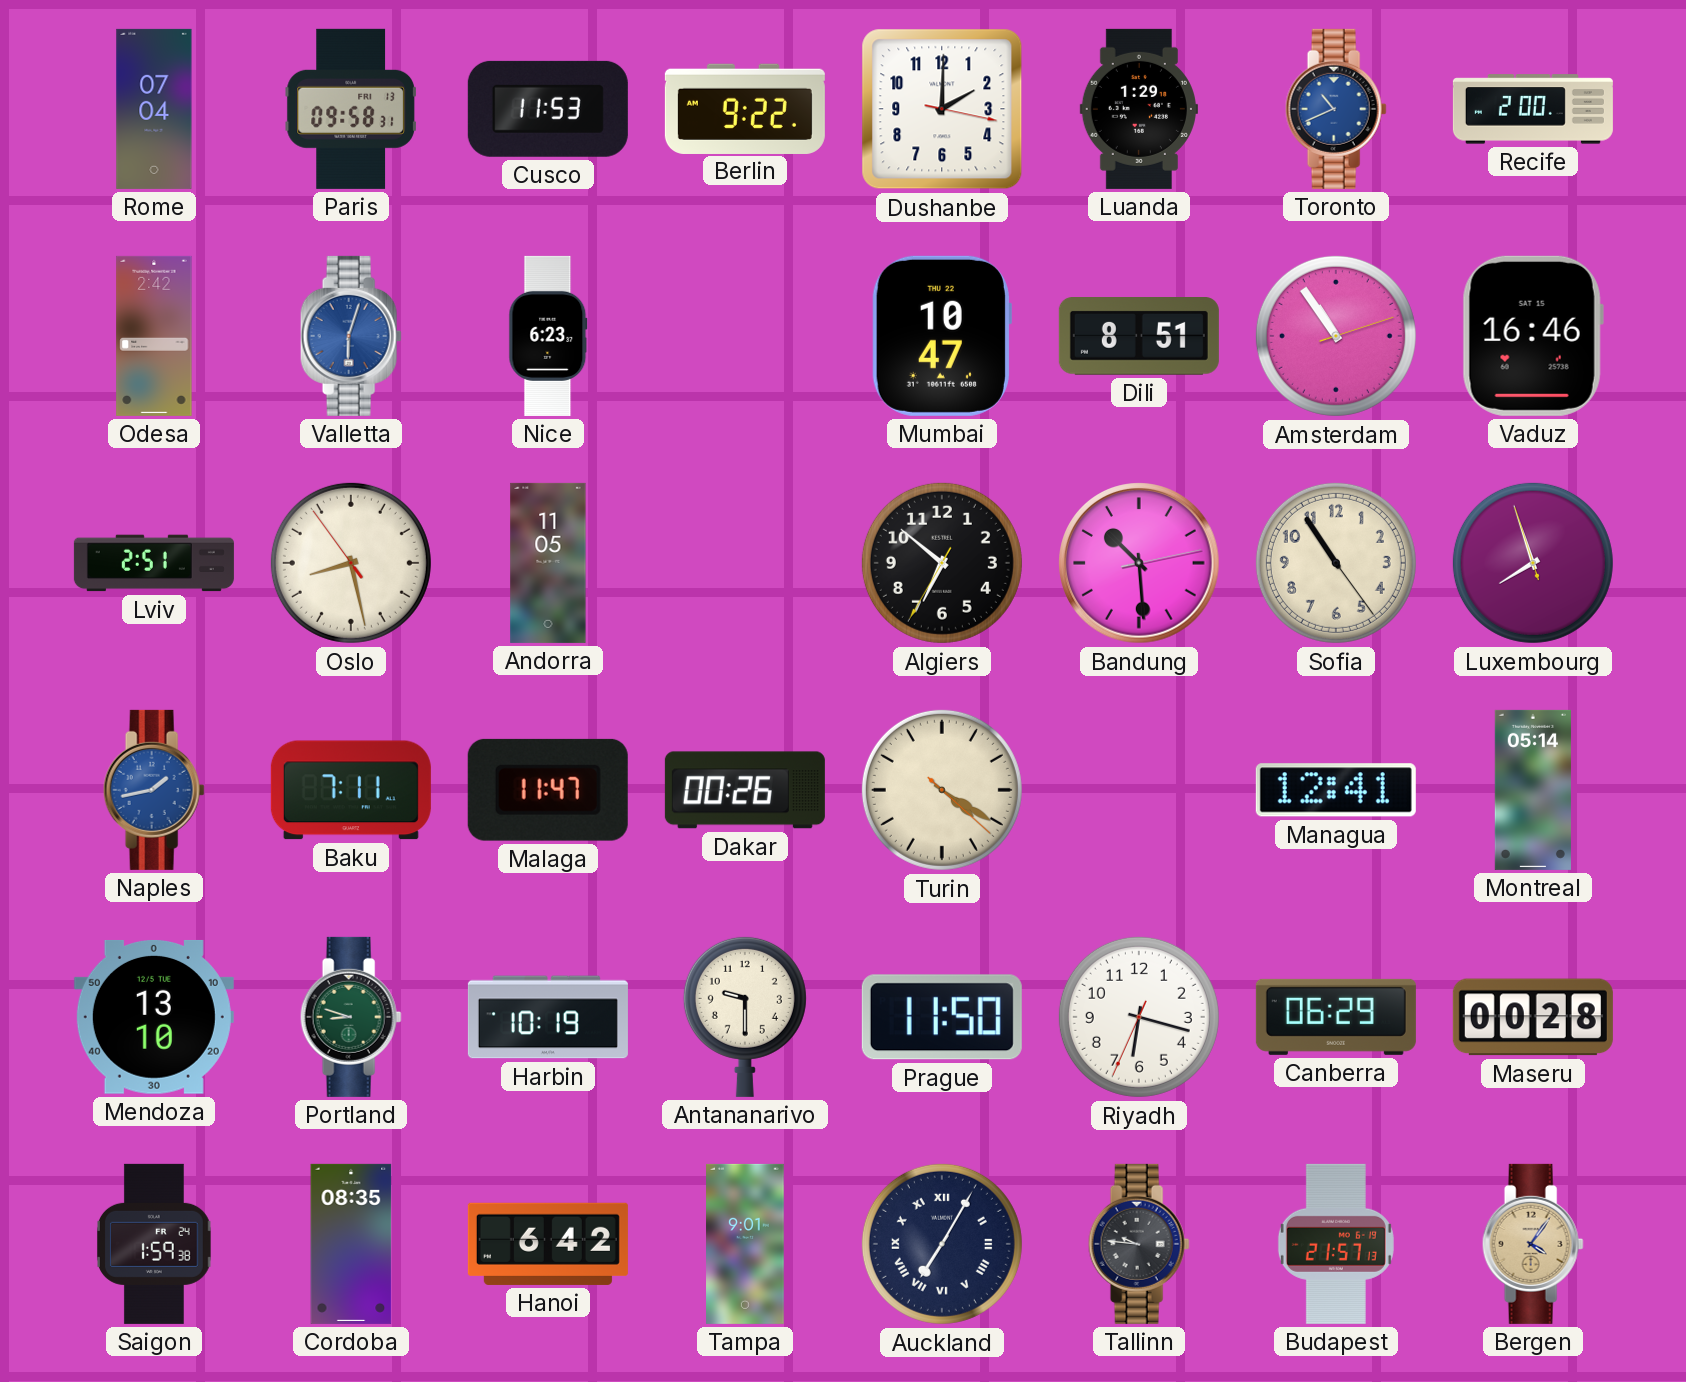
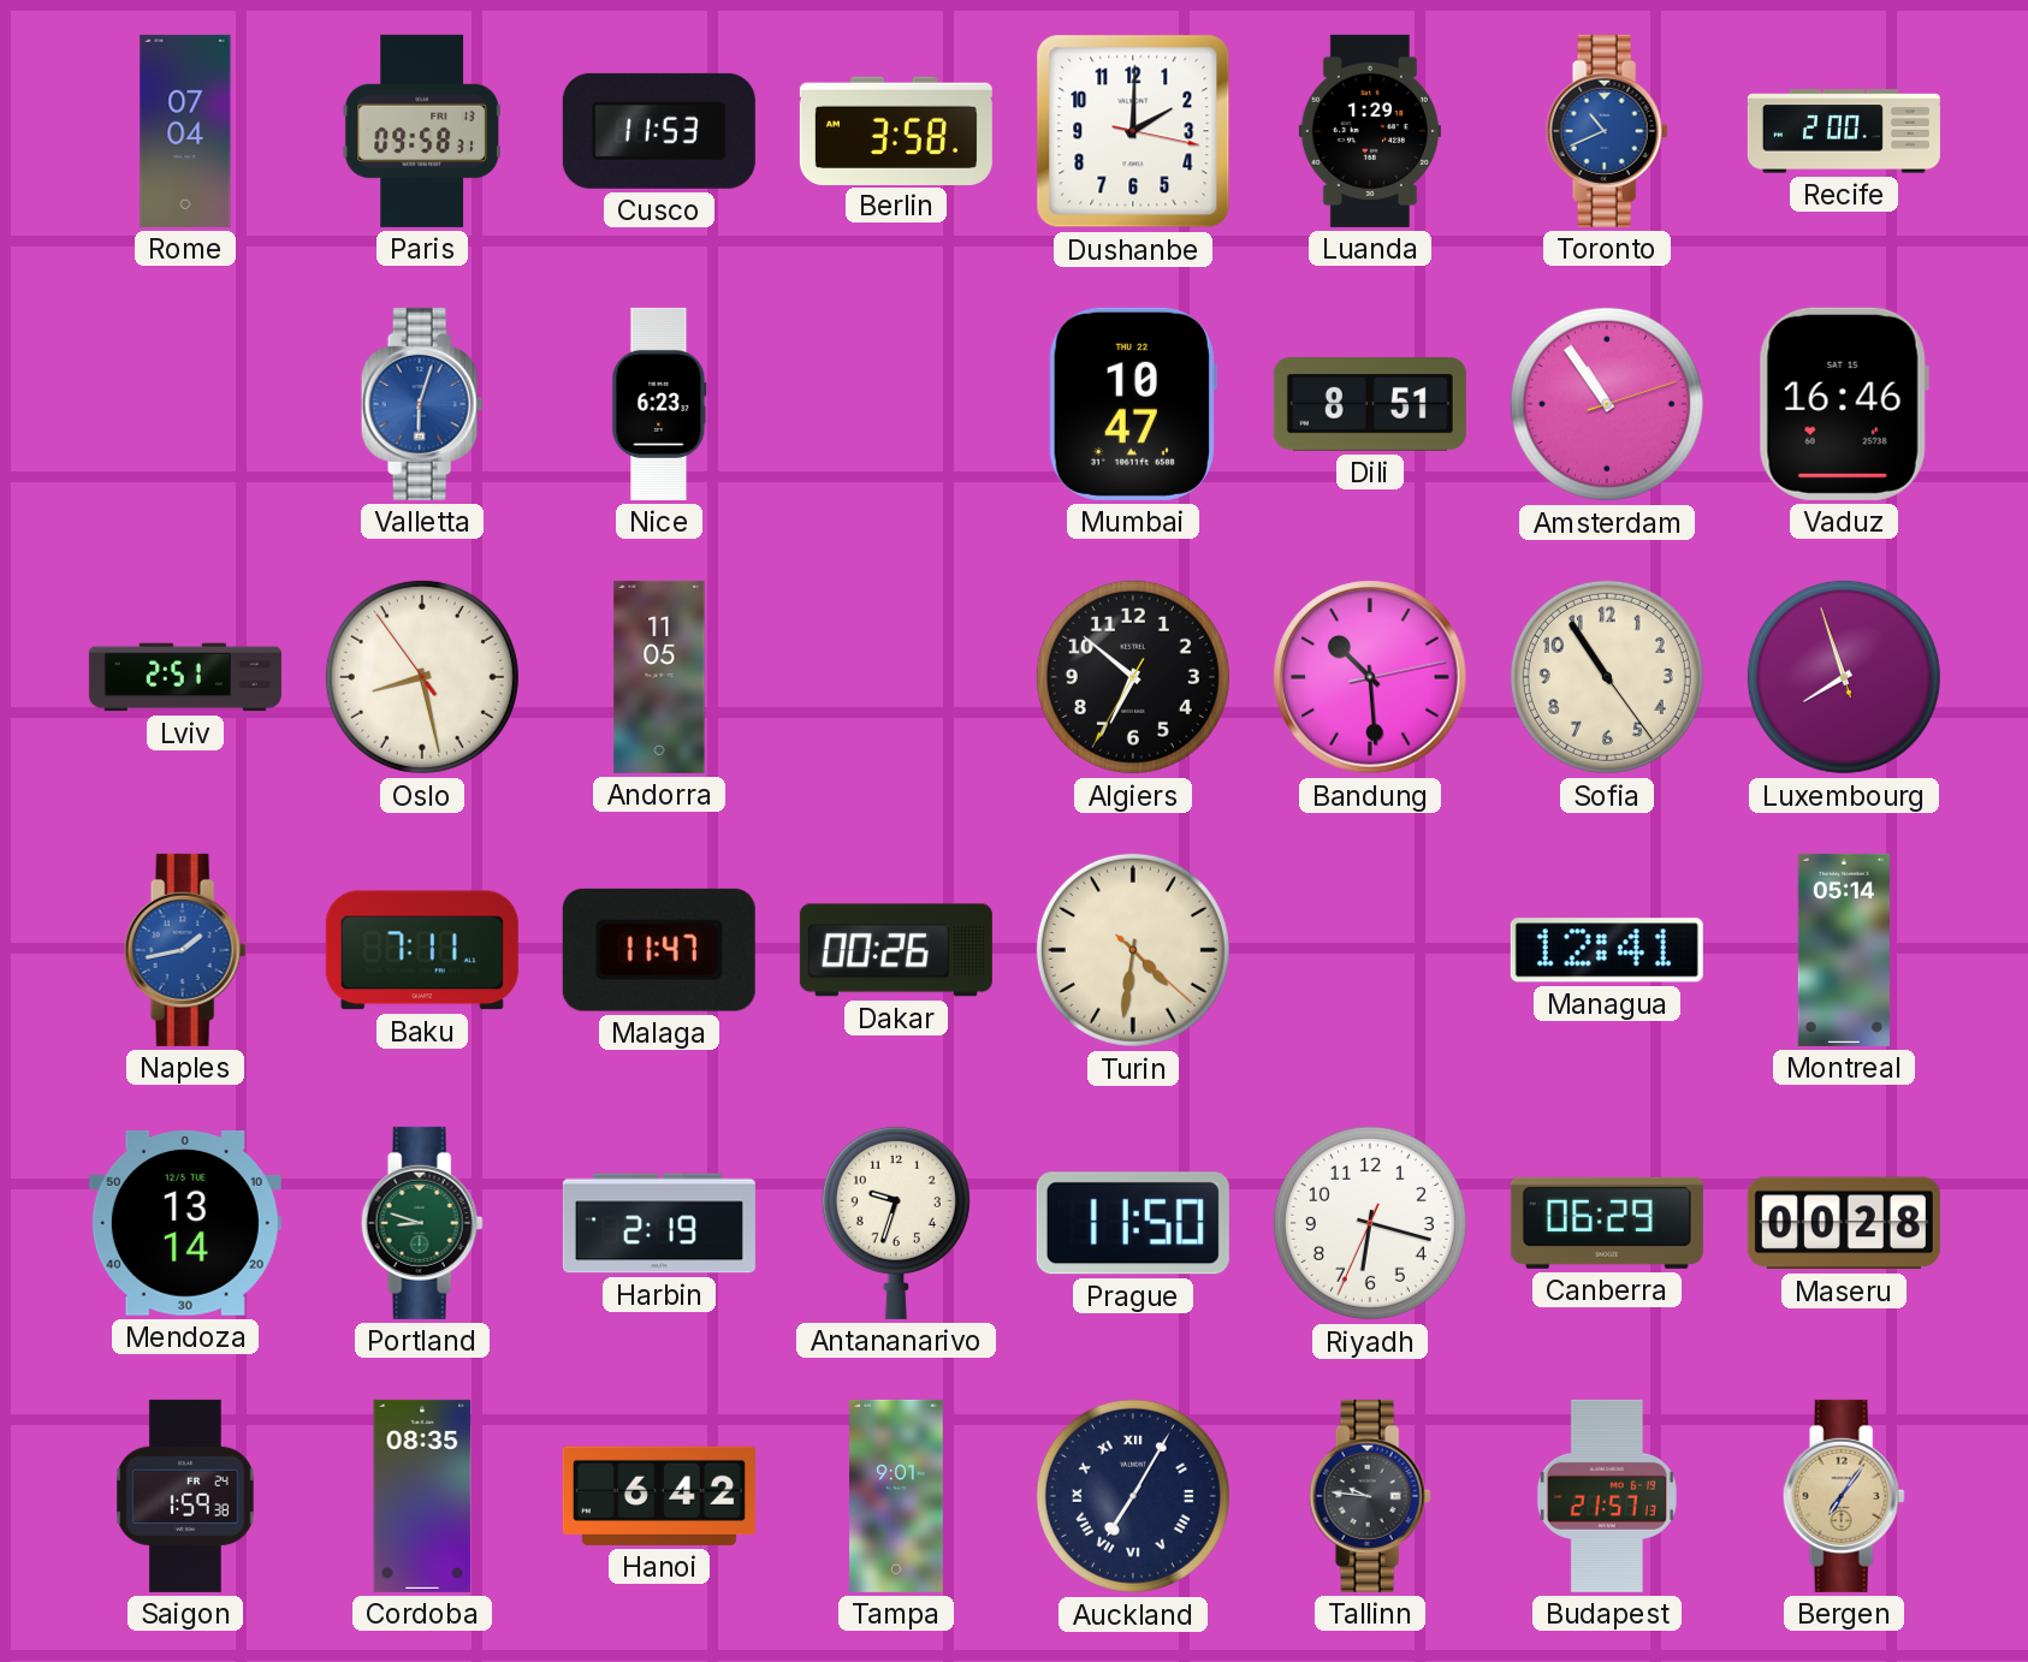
Berlin: 9:22 -> 3:58 (896, 130)
Odesa: 2:42 -> none (154, 336)
Turin: 4:20 -> 4:31 (1133, 950)
Mendoza: 13:10 -> 13:14 (185, 1223)
Harbin: 10:19 -> 2:19 (659, 1223)
Antananarivo: 9:30 -> 9:33 (896, 1222)
Bergen: 4:06 -> 7:06 (1844, 1496)
